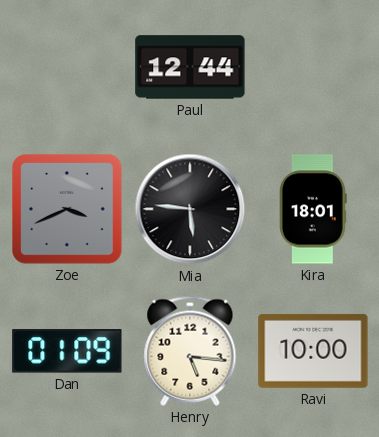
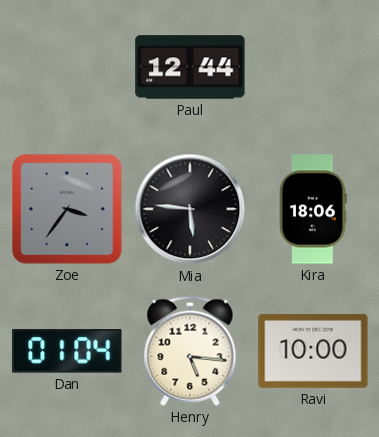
Zoe: 3:41 -> 3:36 (67, 209)
Kira: 18:01 -> 18:06 (314, 209)
Dan: 01:09 -> 01:04 (67, 351)
